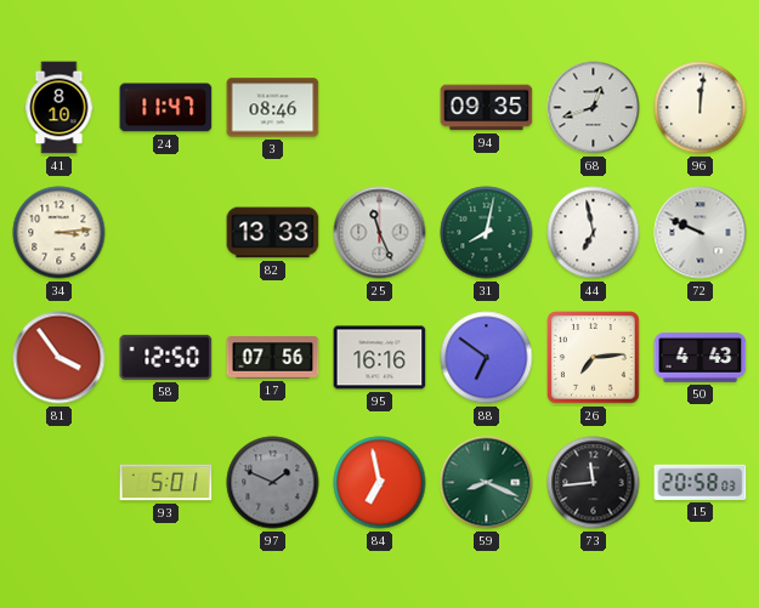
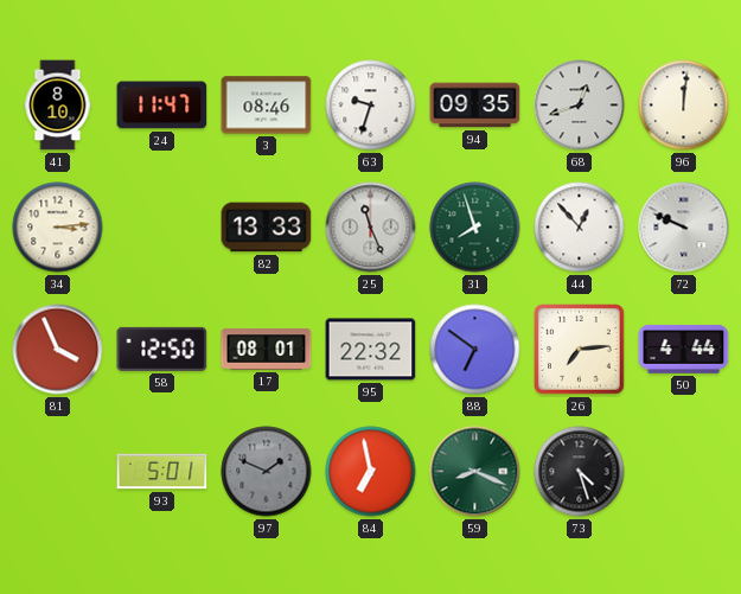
63: none -> 9:33 (371, 106)
31: 8:02 -> 7:57 (475, 228)
44: 6:58 -> 12:53 (580, 228)
81: 3:54 -> 3:56 (58, 350)
17: 07:56 -> 08:01 (267, 350)
95: 16:16 -> 22:32 (371, 350)
50: 4:43 -> 4:44 (684, 349)
73: 11:44 -> 4:27 (580, 472)
15: 20:58 -> none (701, 482)
